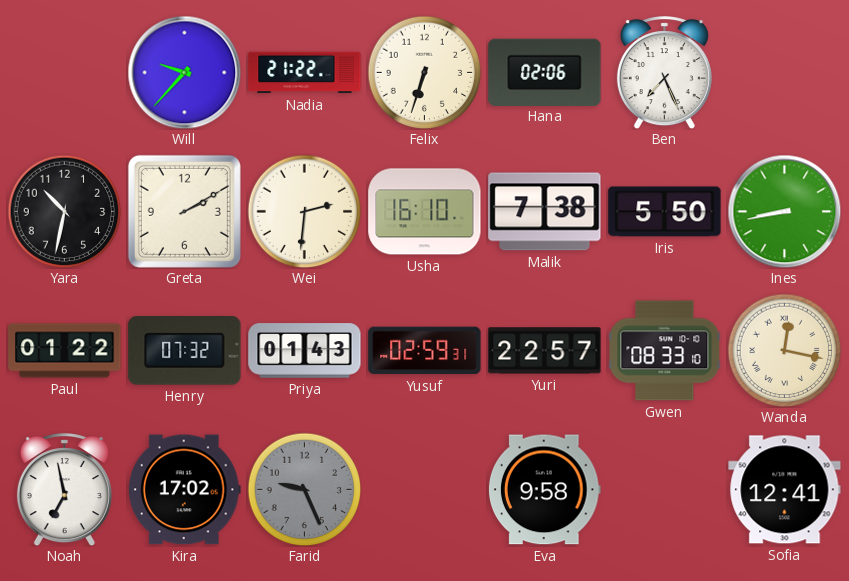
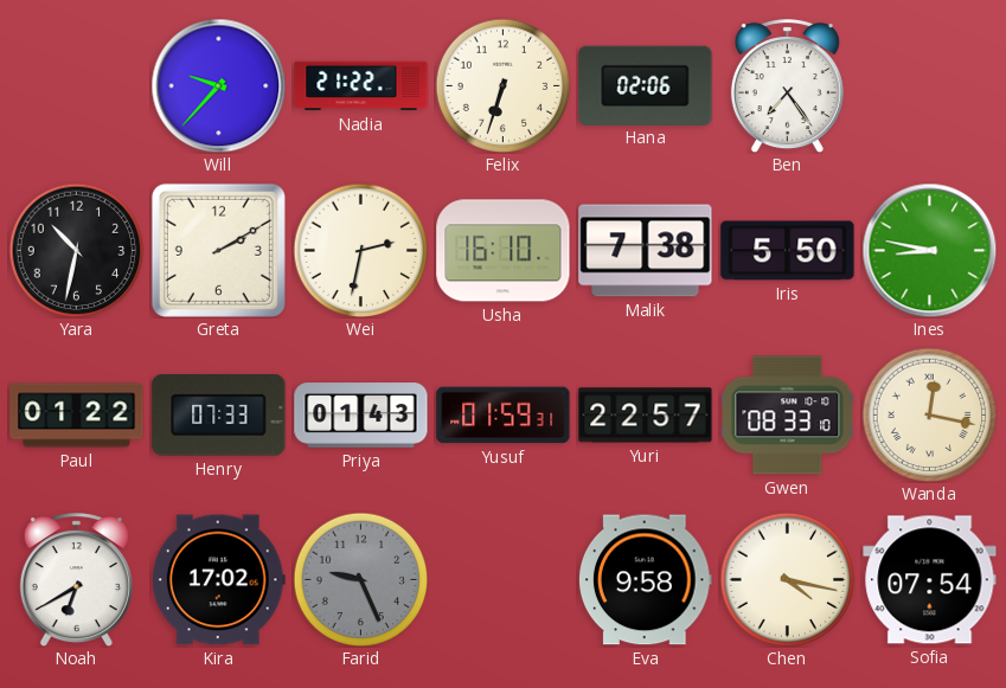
Ben: 7:26 -> 7:24 (787, 86)
Wei: 2:31 -> 2:32 (360, 250)
Ines: 8:43 -> 8:47 (929, 250)
Henry: 07:32 -> 07:33 (219, 416)
Yusuf: 02:59 -> 01:59 (504, 416)
Noah: 6:58 -> 6:40 (76, 580)
Chen: none -> 4:17 (787, 579)
Sofia: 12:41 -> 07:54 (930, 580)
